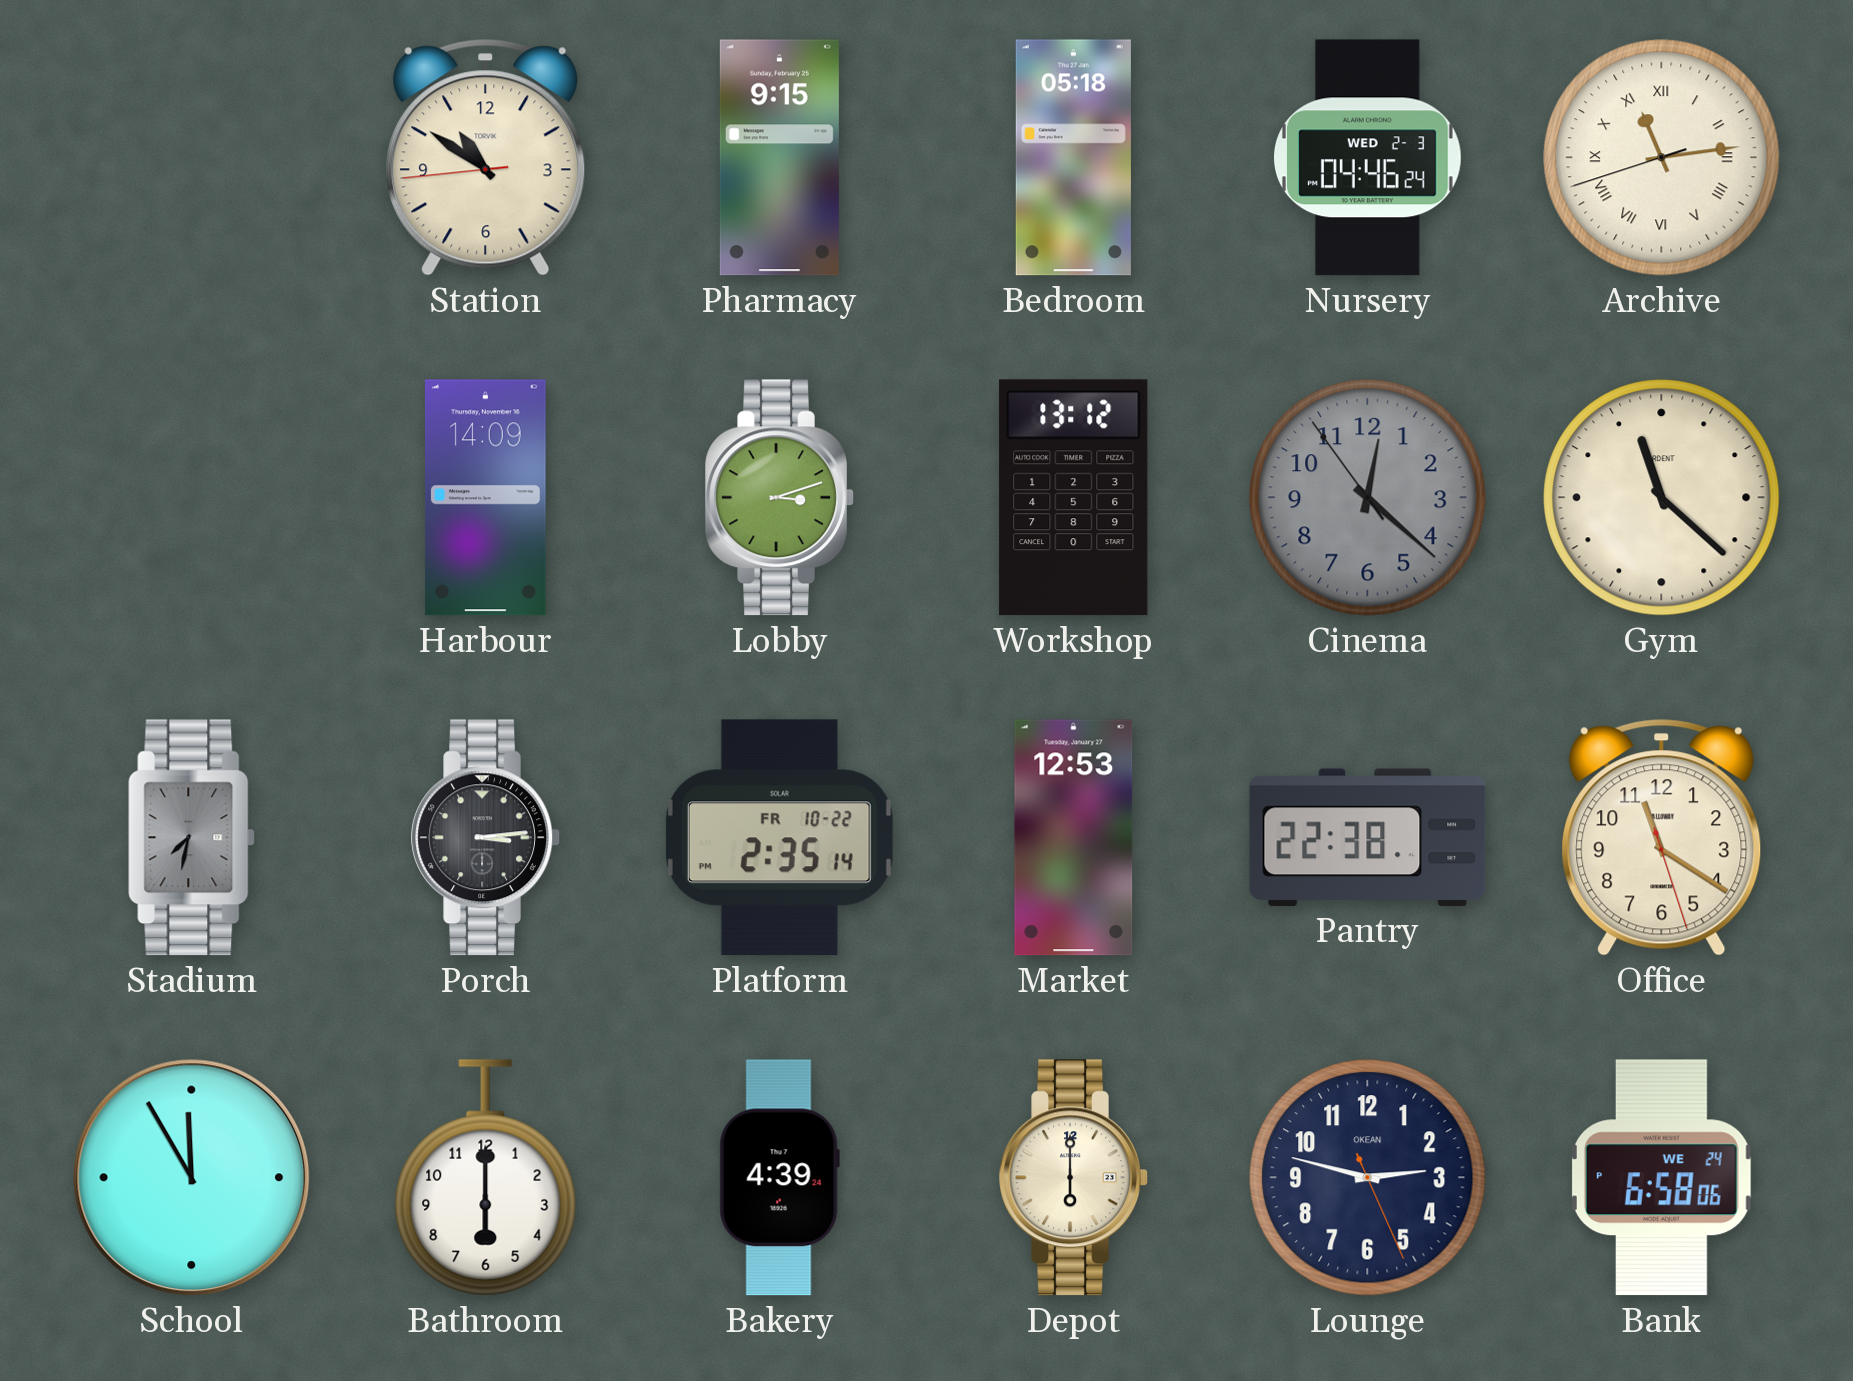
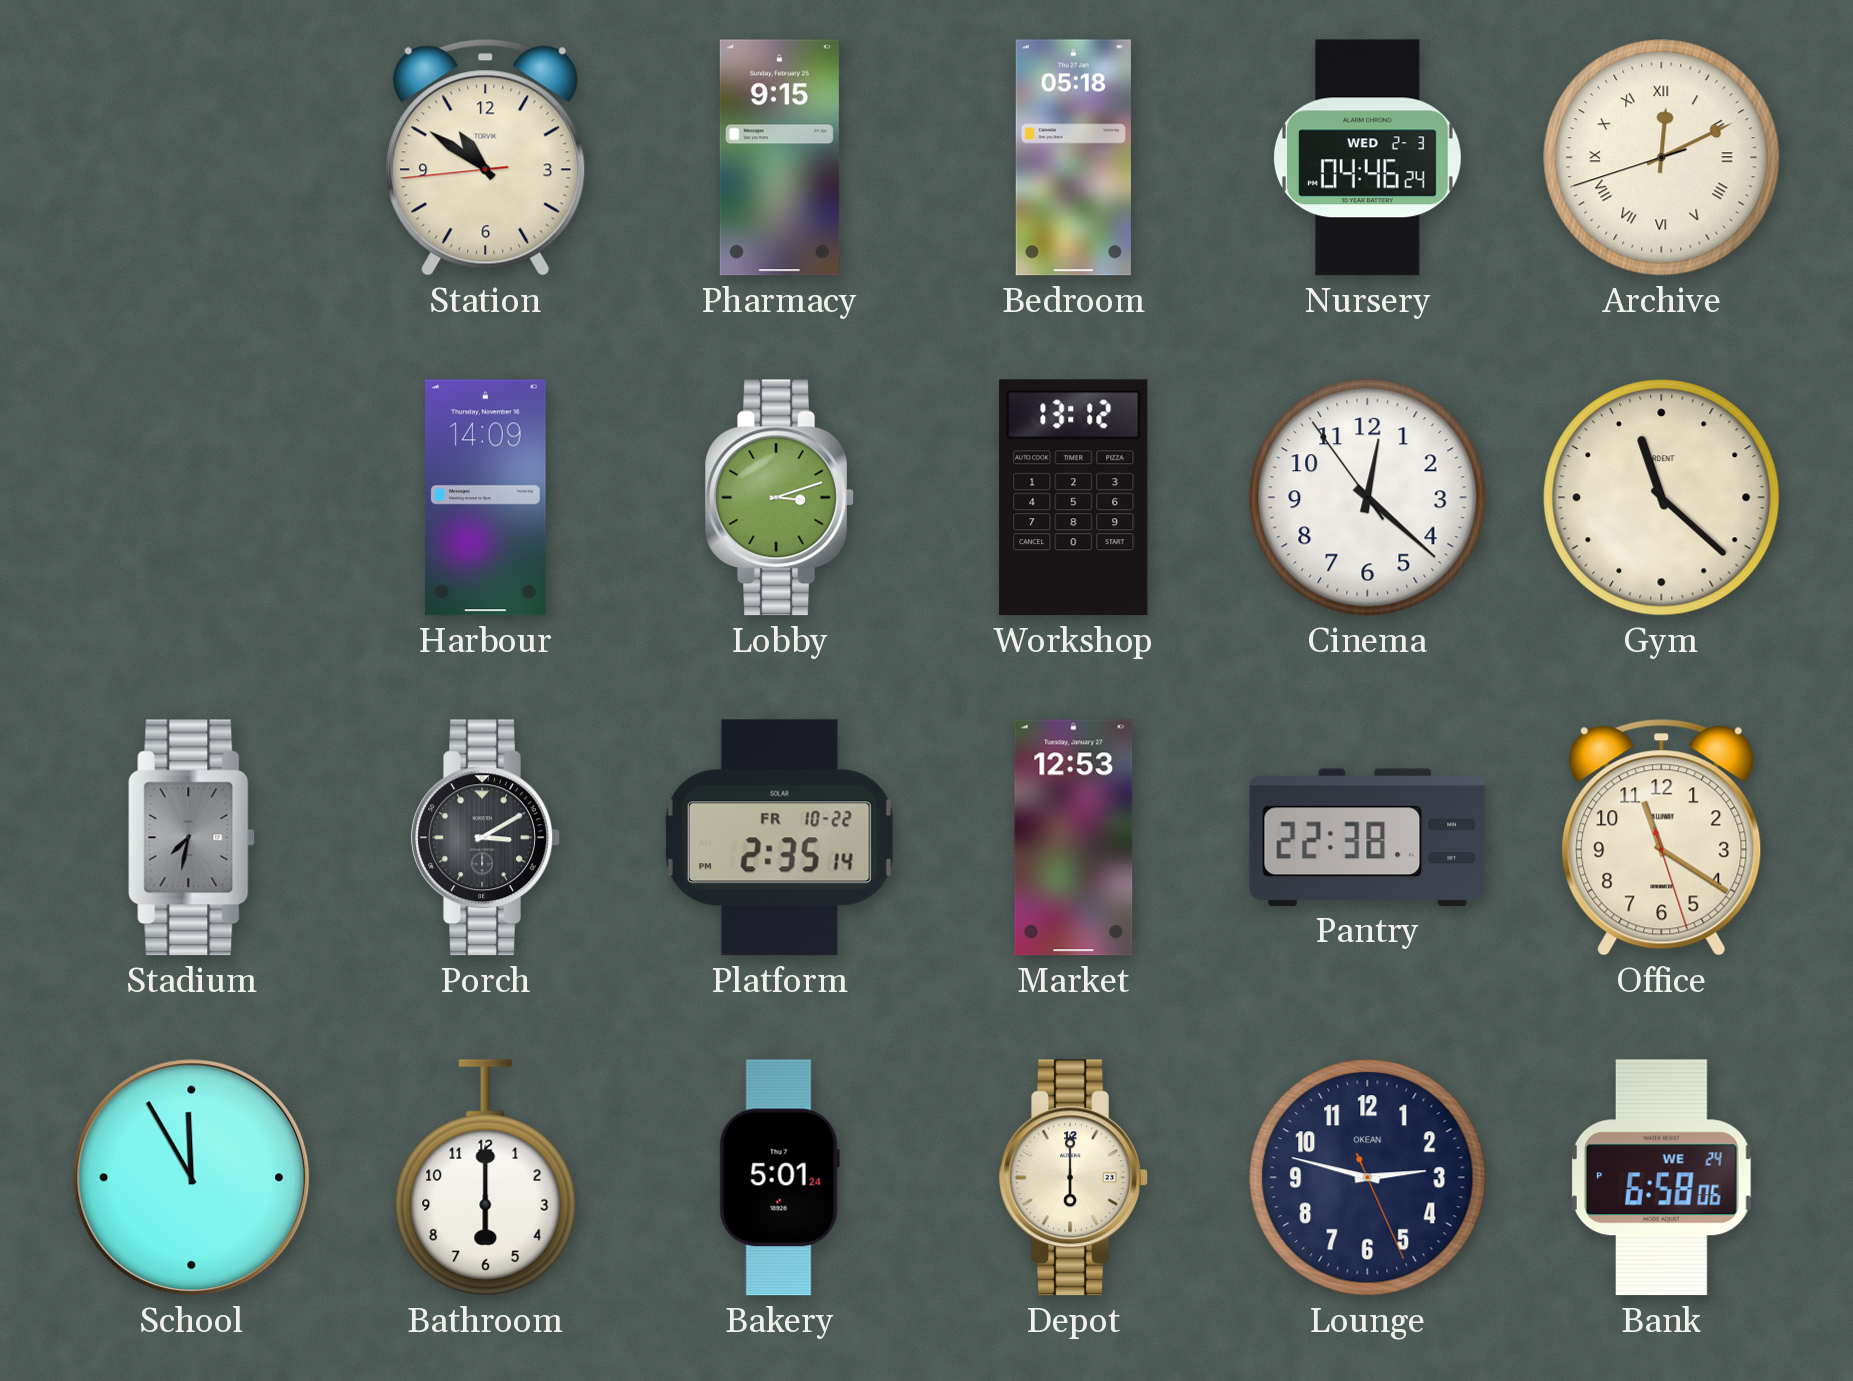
Archive: 11:13 -> 12:10 (1662, 158)
Cinema dial: grey -> white (1368, 498)
Porch: 3:14 -> 3:10 (486, 838)
Bakery: 4:39 -> 5:01 (779, 1178)
